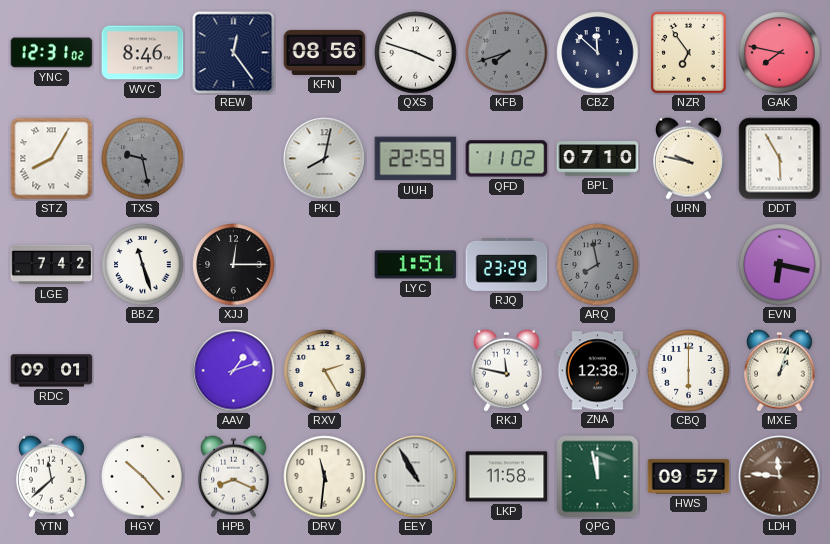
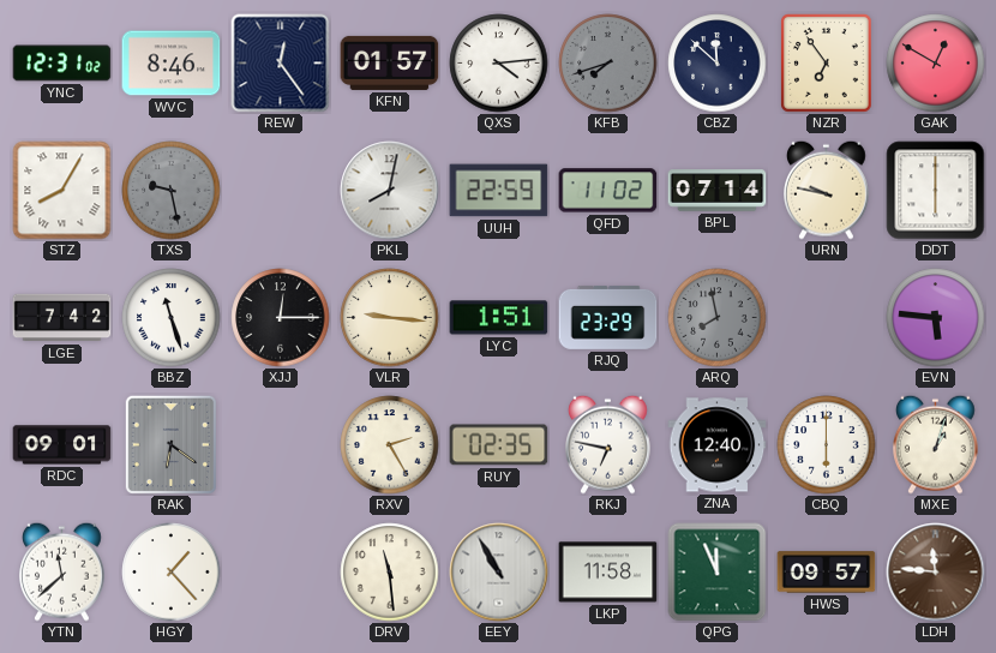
KFN: 08:56 -> 01:57 (390, 62)
QXS: 3:48 -> 4:14 (499, 64)
GAK: 7:47 -> 12:50 (936, 64)
BPL: 07:10 -> 07:14 (718, 191)
DDT: 5:55 -> 6:00 (936, 191)
VLR: none -> 9:16 (390, 318)
EVN: 6:17 -> 5:46 (936, 318)
RAK: none -> 6:21 (170, 444)
AAV: 1:12 -> none (234, 371)
RUY: none -> 02:35 (499, 445)
RKJ: 11:47 -> 6:47 (608, 444)
ZNA: 12:38 -> 12:40 (718, 445)
HGY: 10:23 -> 1:23 (172, 573)
HPB: 8:19 -> none (234, 476)
DRV: 11:31 -> 11:29 (390, 573)
QPG: 11:58 -> 11:56 (718, 573)
